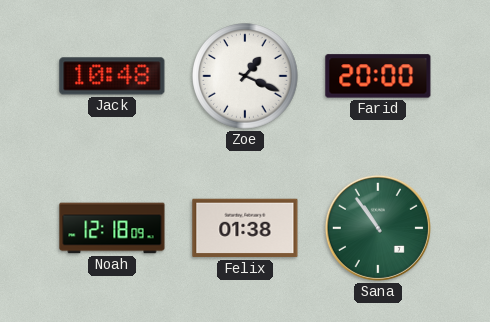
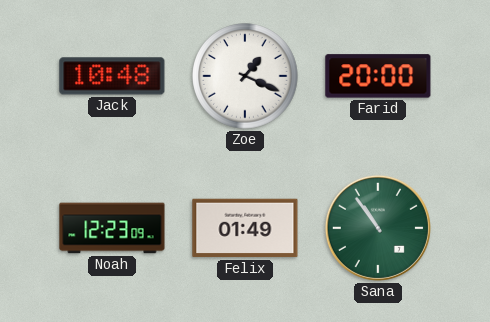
Noah: 12:18 -> 12:23 (112, 228)
Felix: 01:38 -> 01:49 (245, 228)
